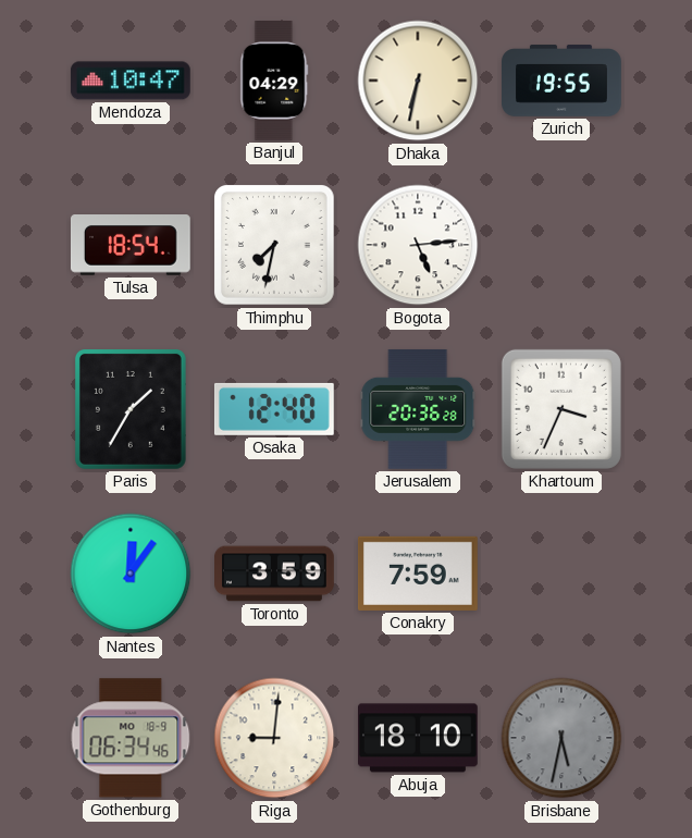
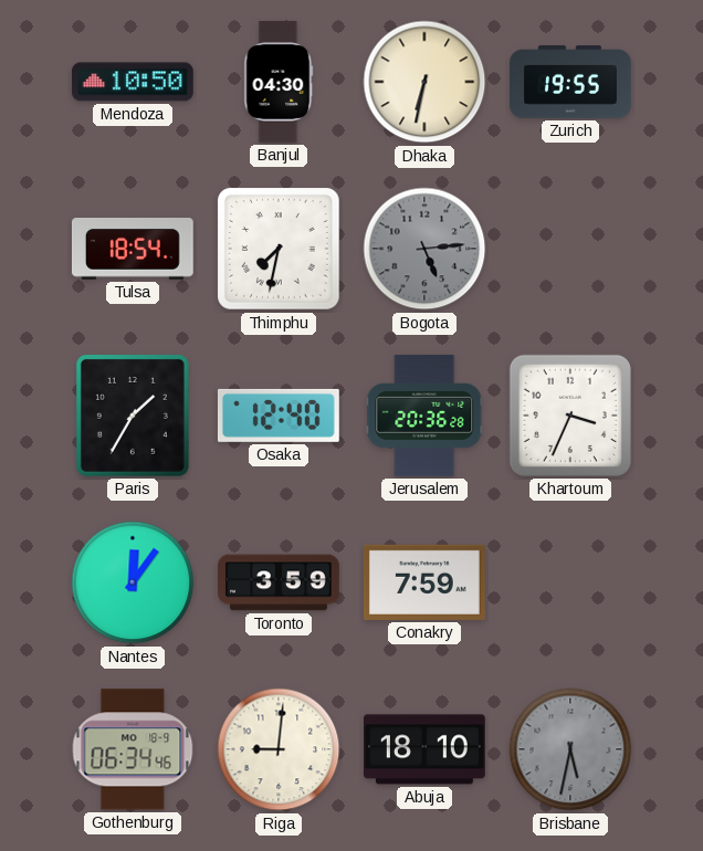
Mendoza: 10:47 -> 10:50 (133, 82)
Banjul: 04:29 -> 04:30 (279, 83)
Bogota dial: white -> grey (424, 249)
